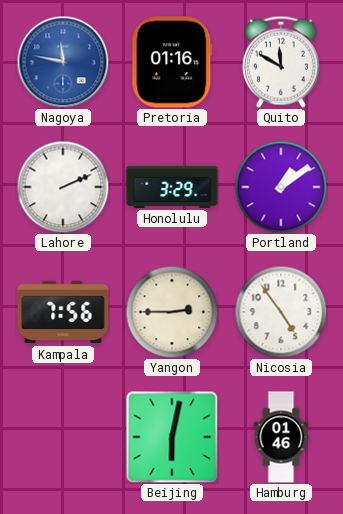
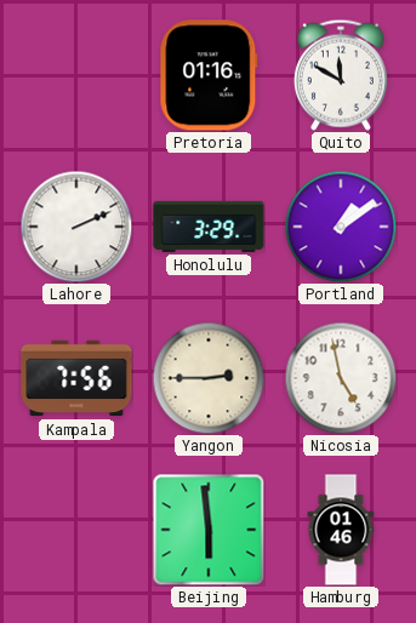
Nagoya: 11:47 -> none (63, 62)
Nicosia: 4:54 -> 4:58 (341, 378)
Beijing: 6:02 -> 5:59 (209, 530)
